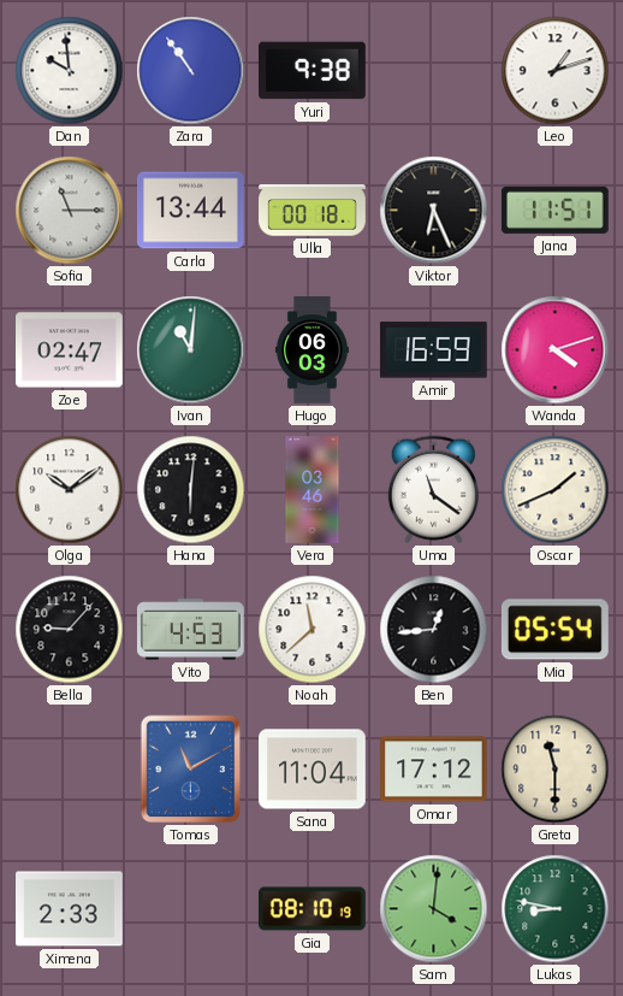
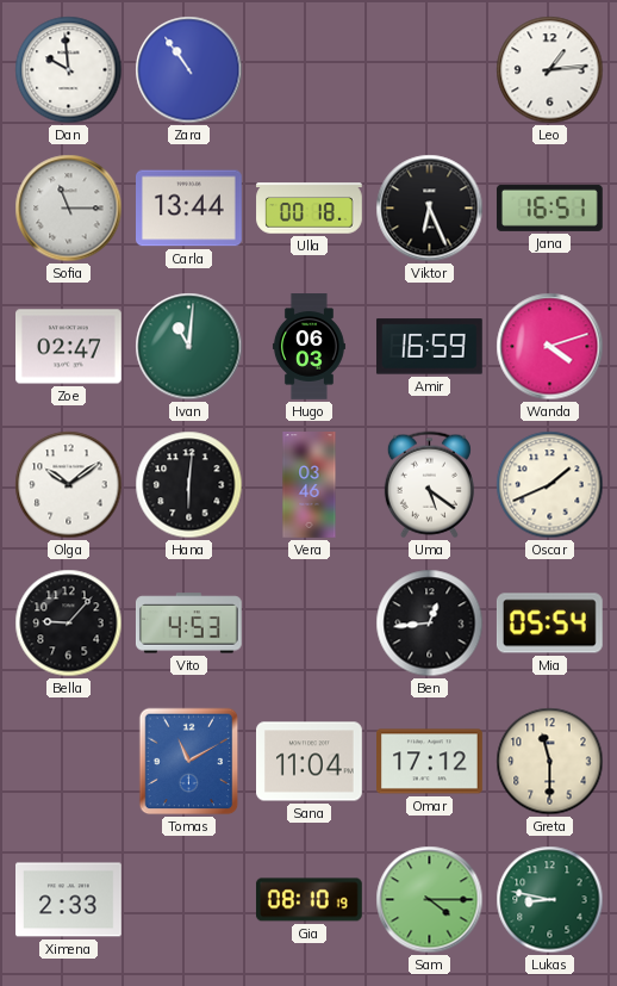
Yuri: 9:38 -> none (313, 71)
Leo: 1:12 -> 1:14 (550, 70)
Jana: 11:51 -> 16:51 (549, 207)
Uma: 11:21 -> 5:21 (429, 485)
Noah: 11:38 -> none (313, 630)
Sam: 4:01 -> 4:15 (430, 900)
